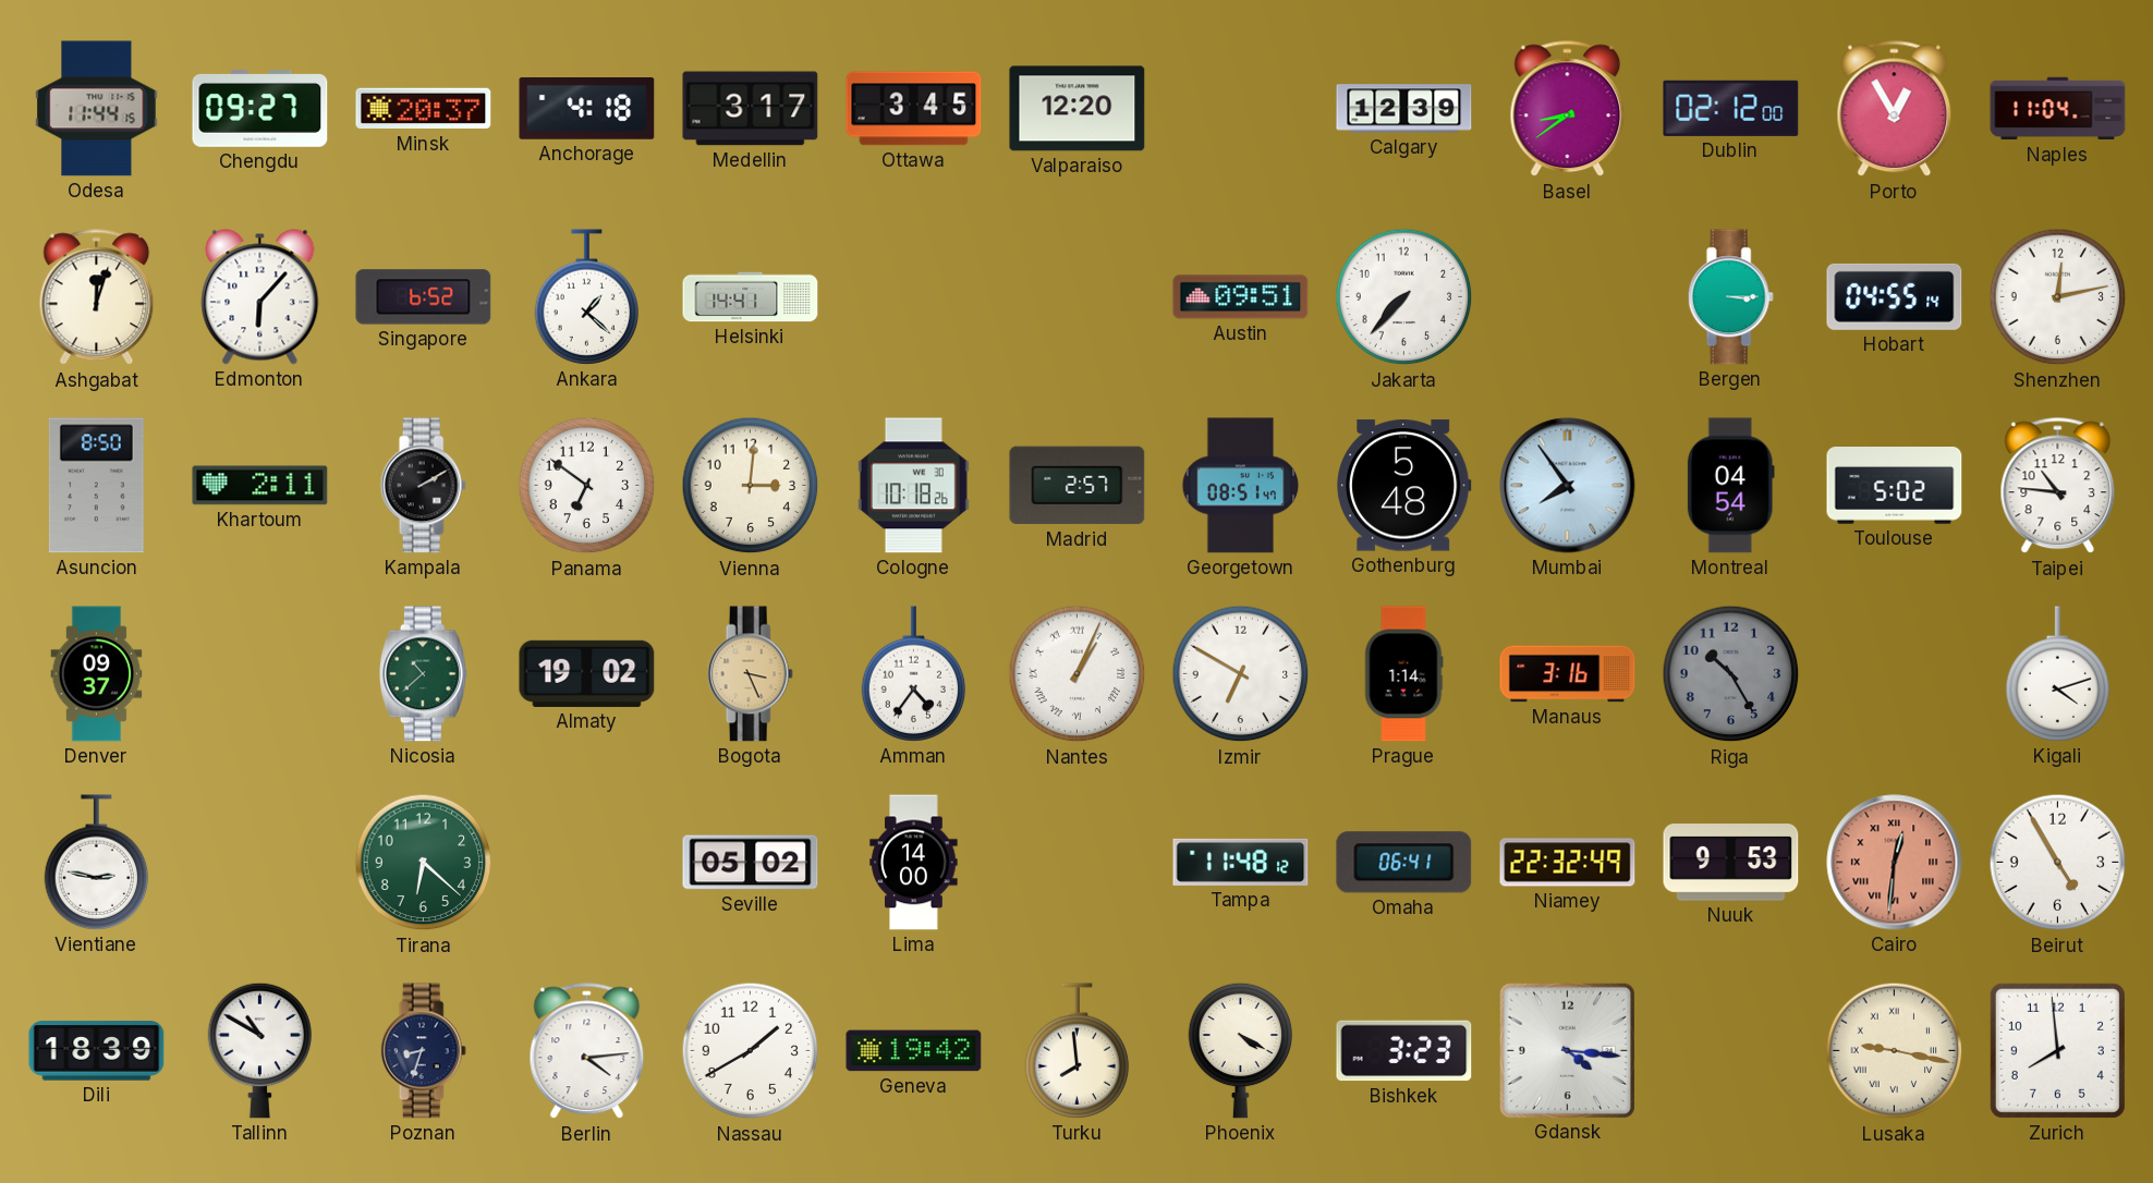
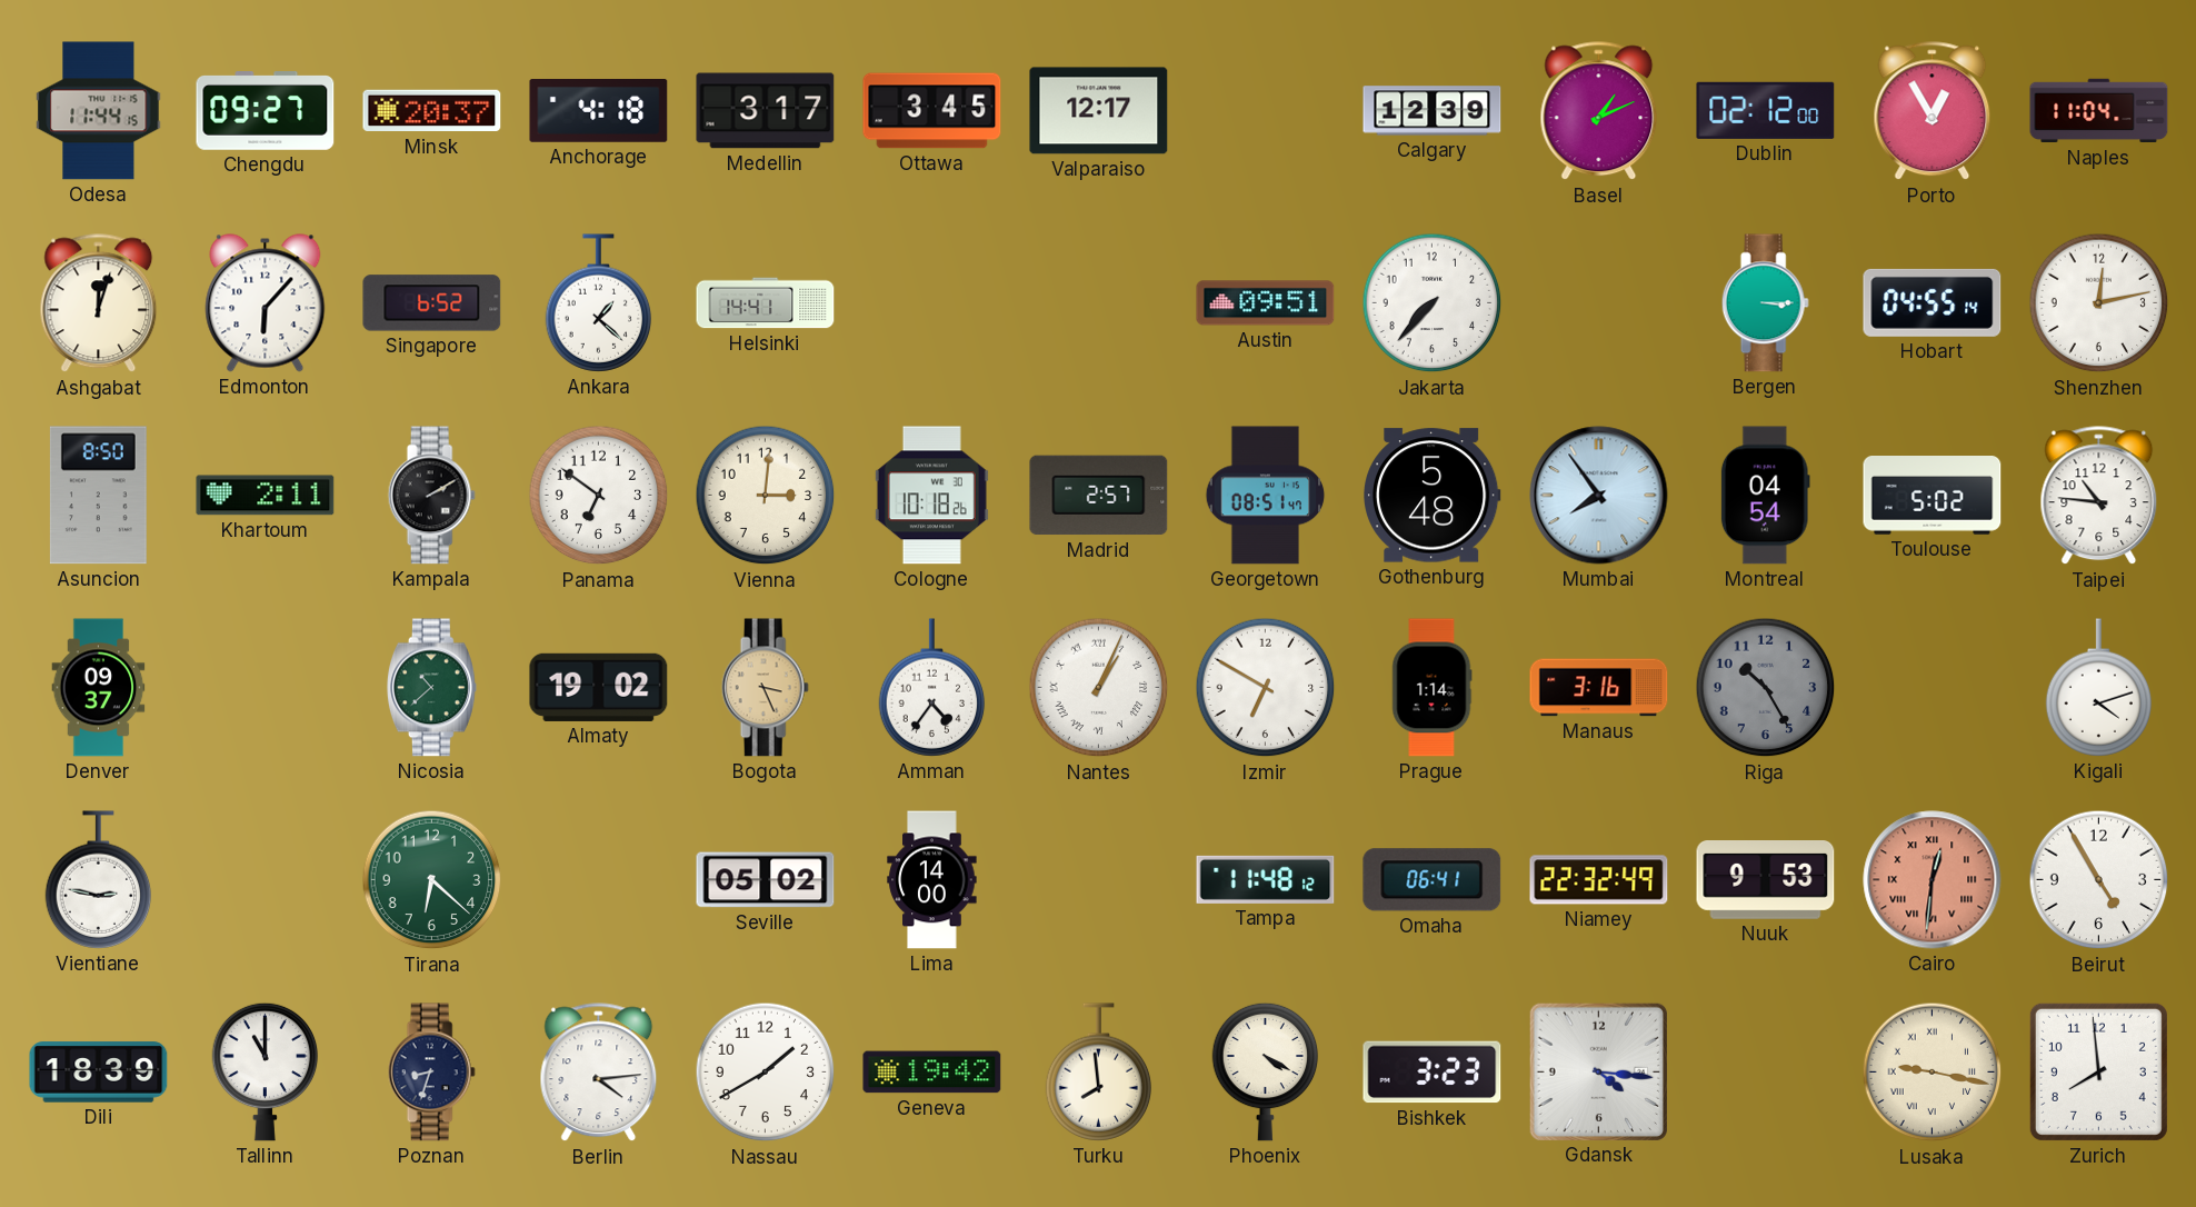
Valparaiso: 12:20 -> 12:17 (1099, 111)
Basel: 8:39 -> 1:11 (1599, 111)
Tallinn: 10:50 -> 11:00 (266, 1071)
